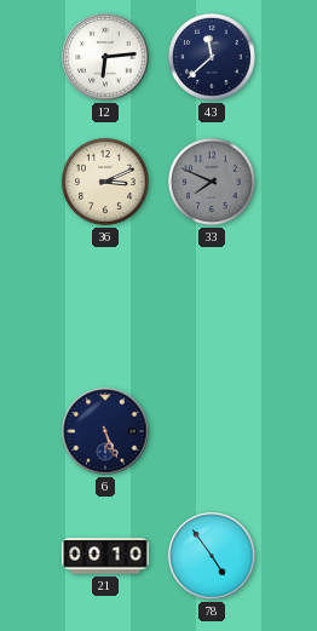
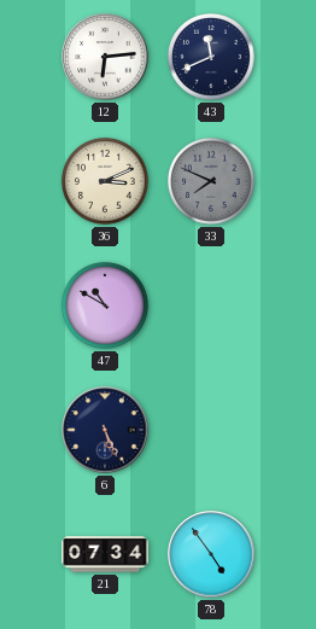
43: 11:38 -> 11:41 (211, 57)
47: none -> 10:50 (105, 305)
21: 00:10 -> 07:34 (105, 554)
